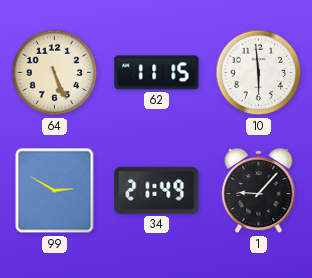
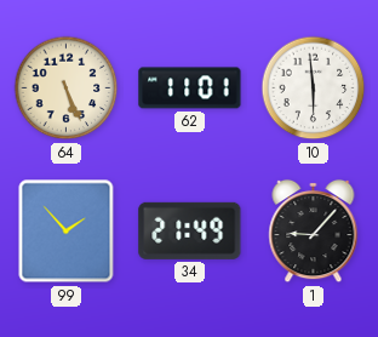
62: 11:15 -> 11:01 (190, 88)
99: 2:50 -> 1:53 (67, 232)
